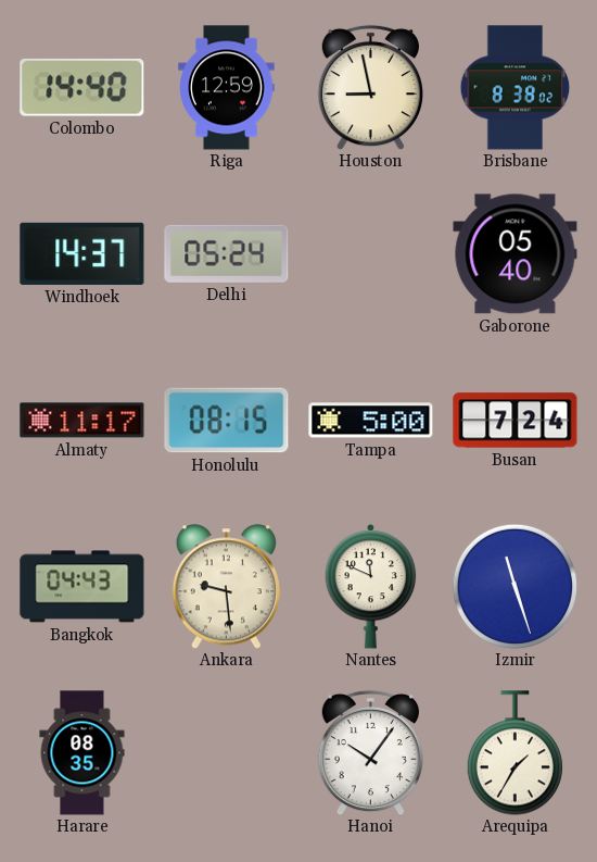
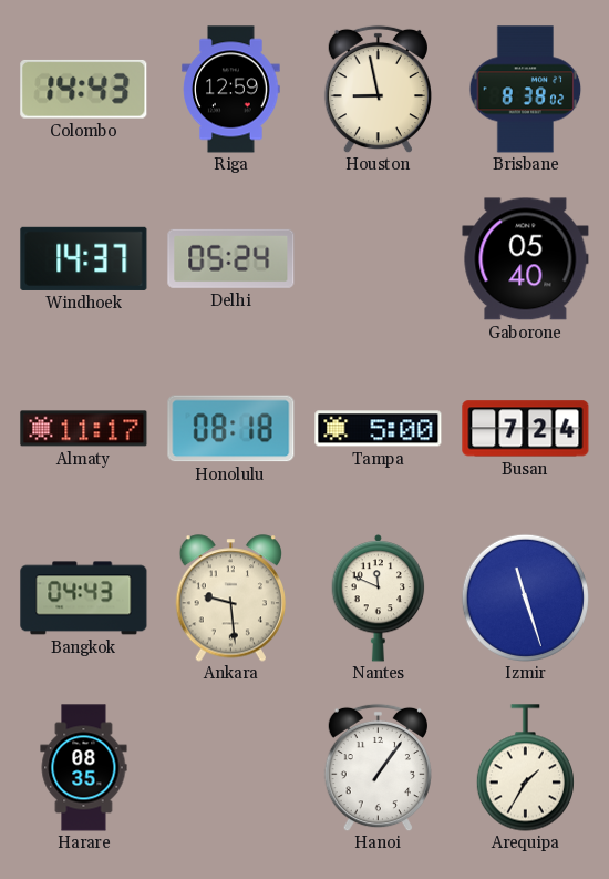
Colombo: 14:40 -> 14:43 (84, 89)
Honolulu: 08:15 -> 08:18 (231, 429)
Hanoi: 10:06 -> 1:06 (378, 767)
